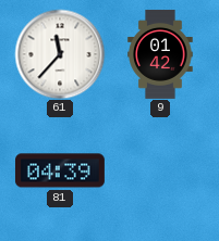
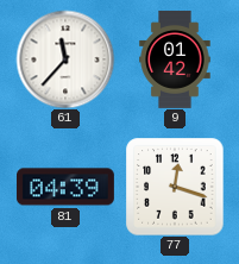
77: none -> 12:18 (175, 187)
